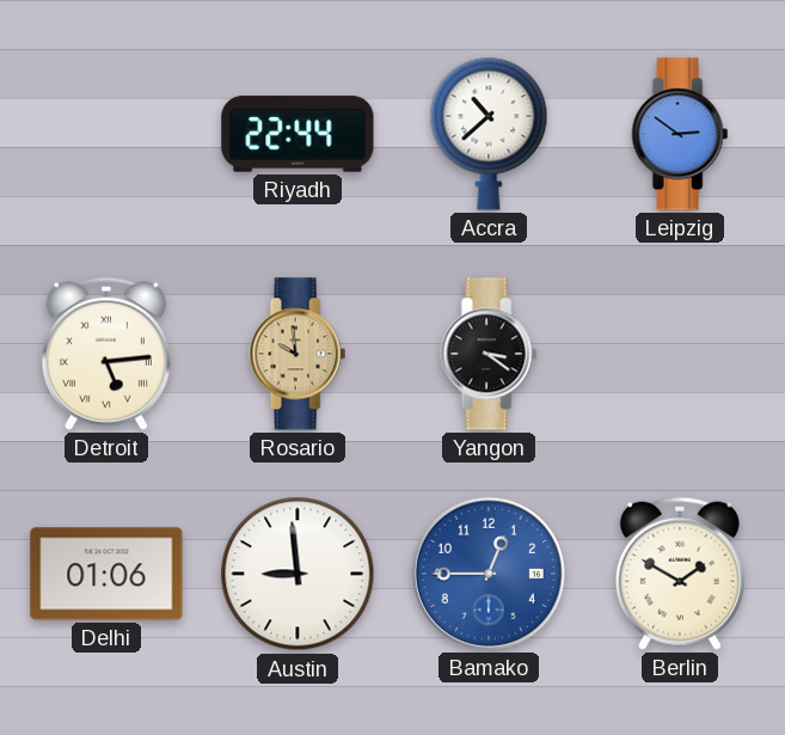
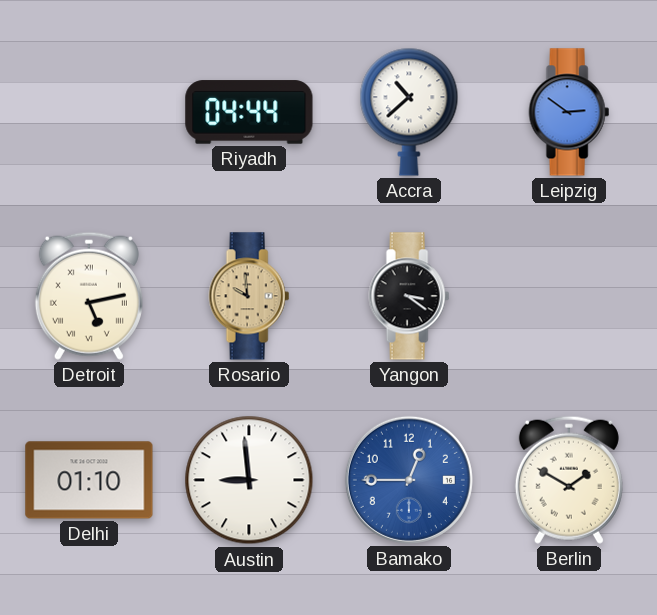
Riyadh: 22:44 -> 04:44 (249, 112)
Detroit: 5:14 -> 5:13 (89, 296)
Delhi: 01:06 -> 01:10 (89, 480)
